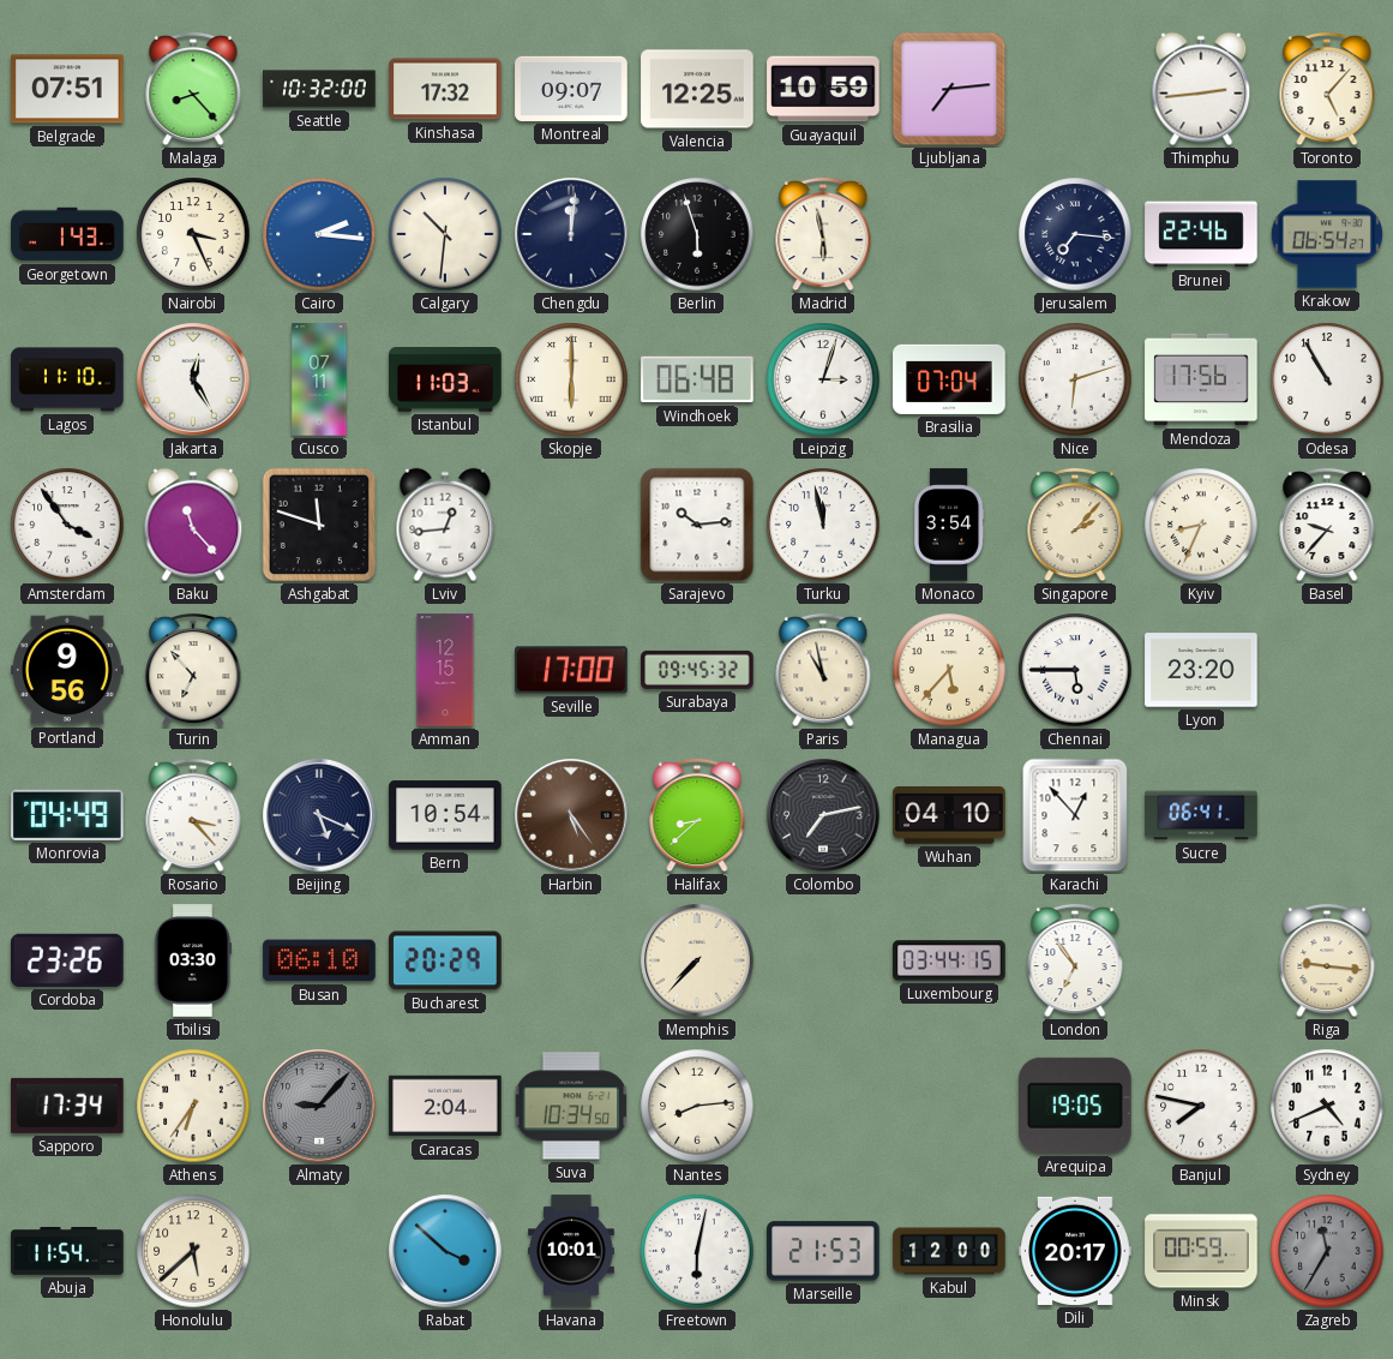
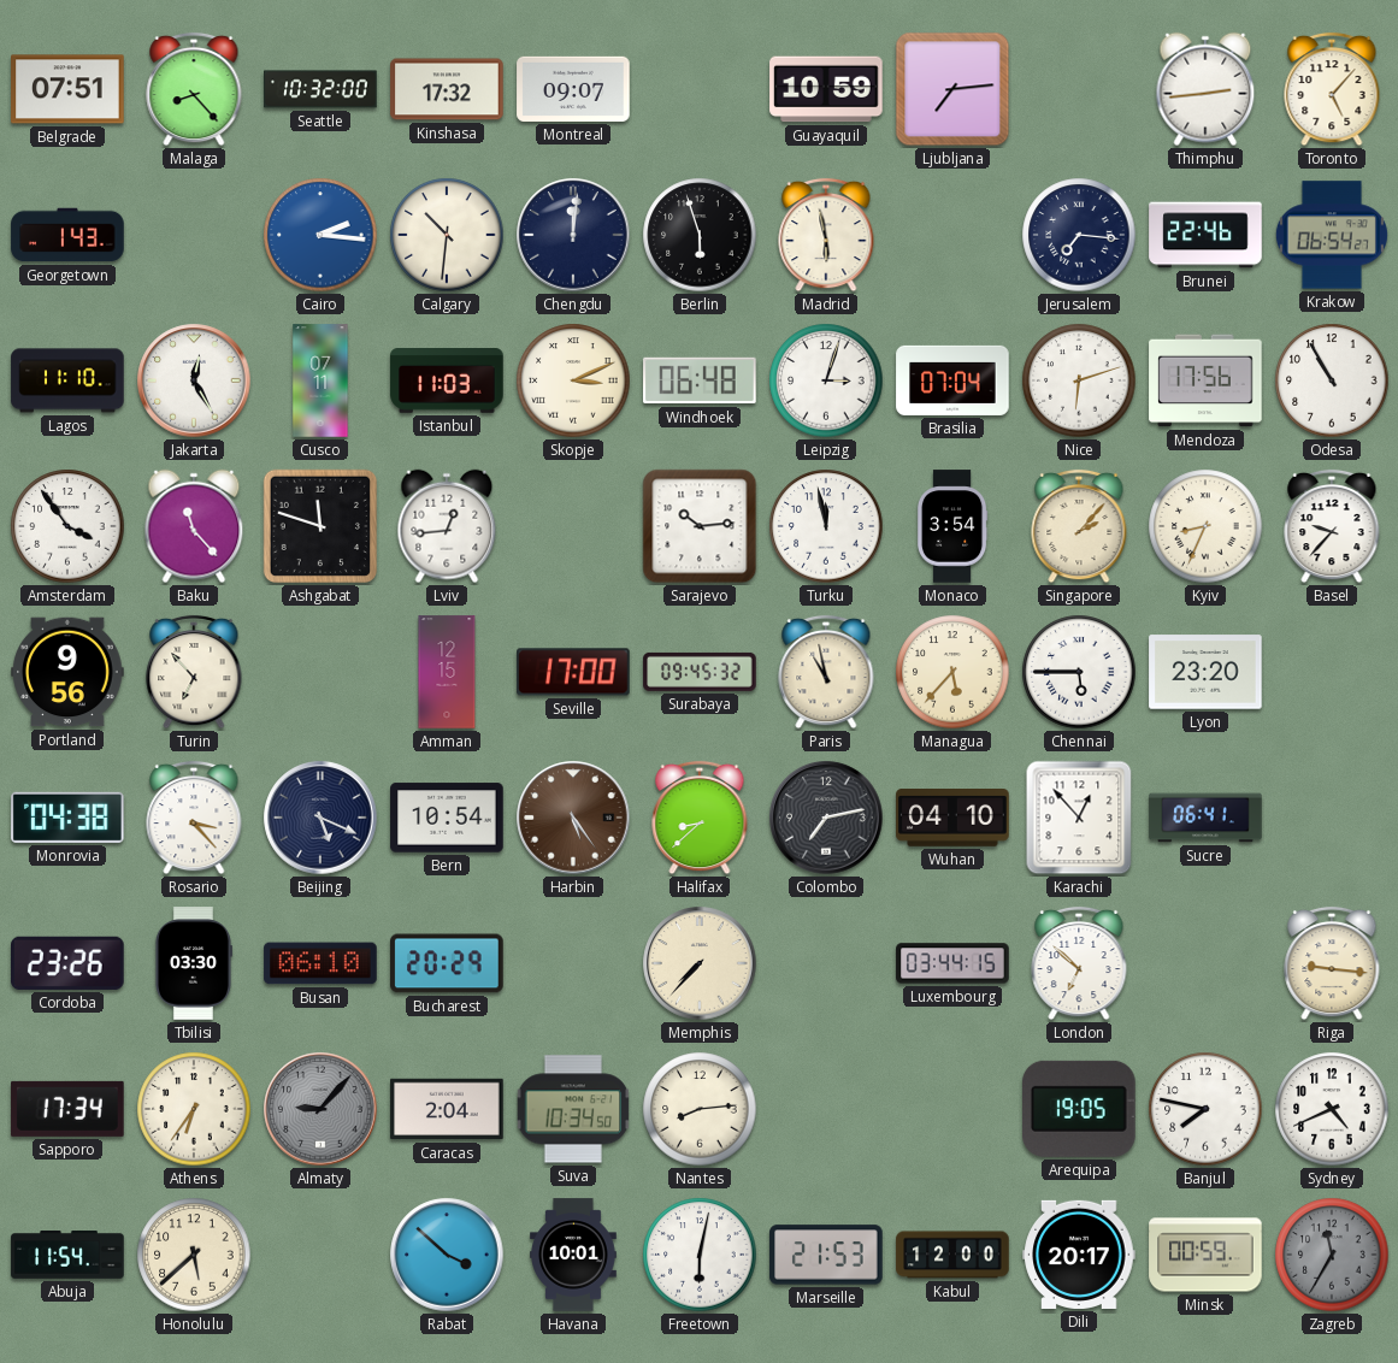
Valencia: 12:25 -> none (697, 89)
Nairobi: 3:26 -> none (193, 234)
Skopje: 6:00 -> 3:11 (573, 380)
Monrovia: 04:49 -> 04:38 (69, 818)
London: 6:54 -> 6:52 (1079, 963)
